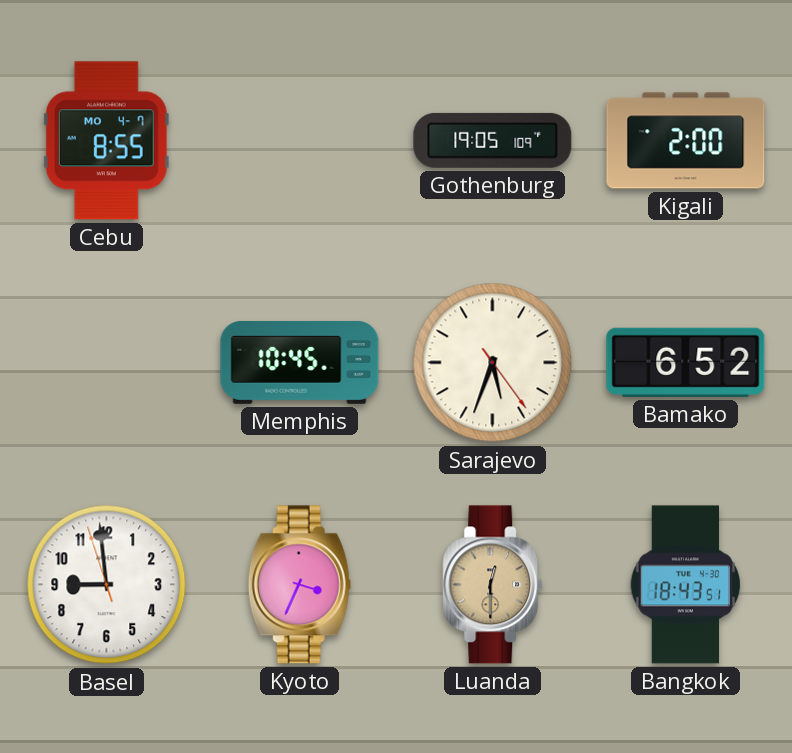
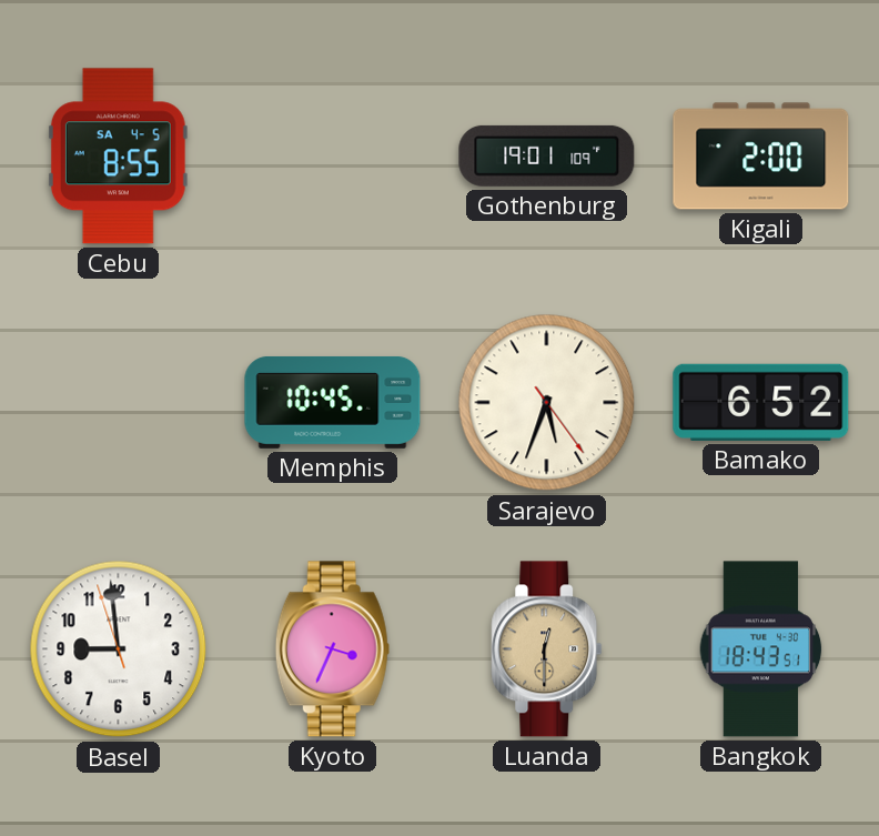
Cebu date: MO 4-7 -> SA 4-5 (118, 157)
Gothenburg: 19:05 -> 19:01 (547, 155)
